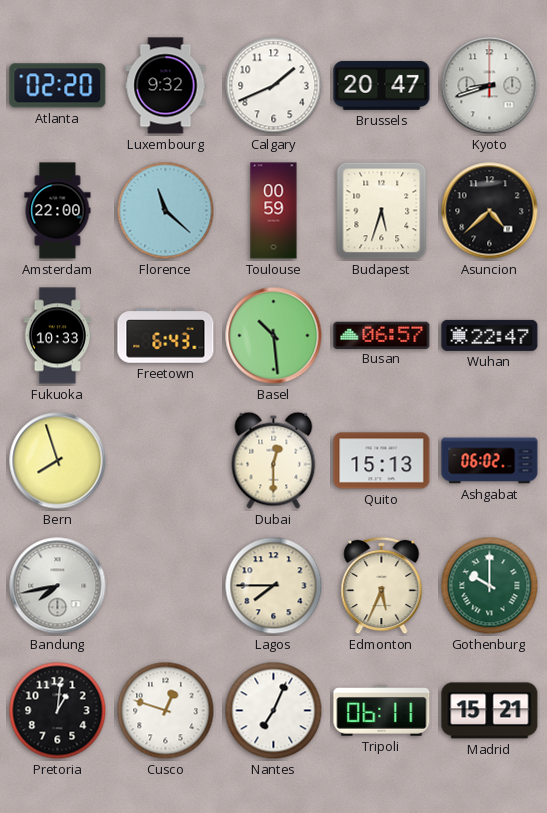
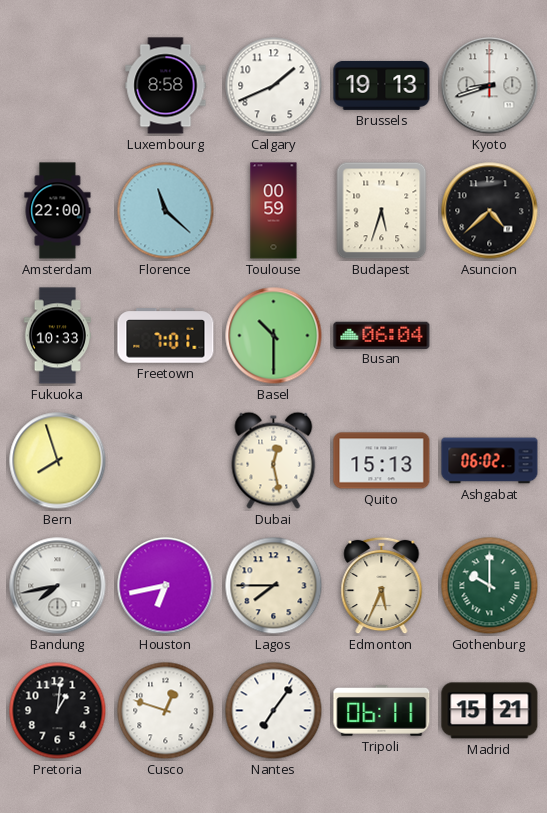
Atlanta: 02:20 -> none (58, 86)
Luxembourg: 9:32 -> 8:58 (166, 86)
Brussels: 20:47 -> 19:13 (382, 86)
Freetown: 6:43 -> 7:01 (166, 336)
Basel: 10:29 -> 10:30 (274, 336)
Busan: 06:57 -> 06:04 (382, 335)
Wuhan: 22:47 -> none (490, 335)
Dubai: 12:30 -> 12:28 (274, 460)
Houston: none -> 6:43 (166, 586)
Nantes: 7:04 -> 7:06 (274, 711)
